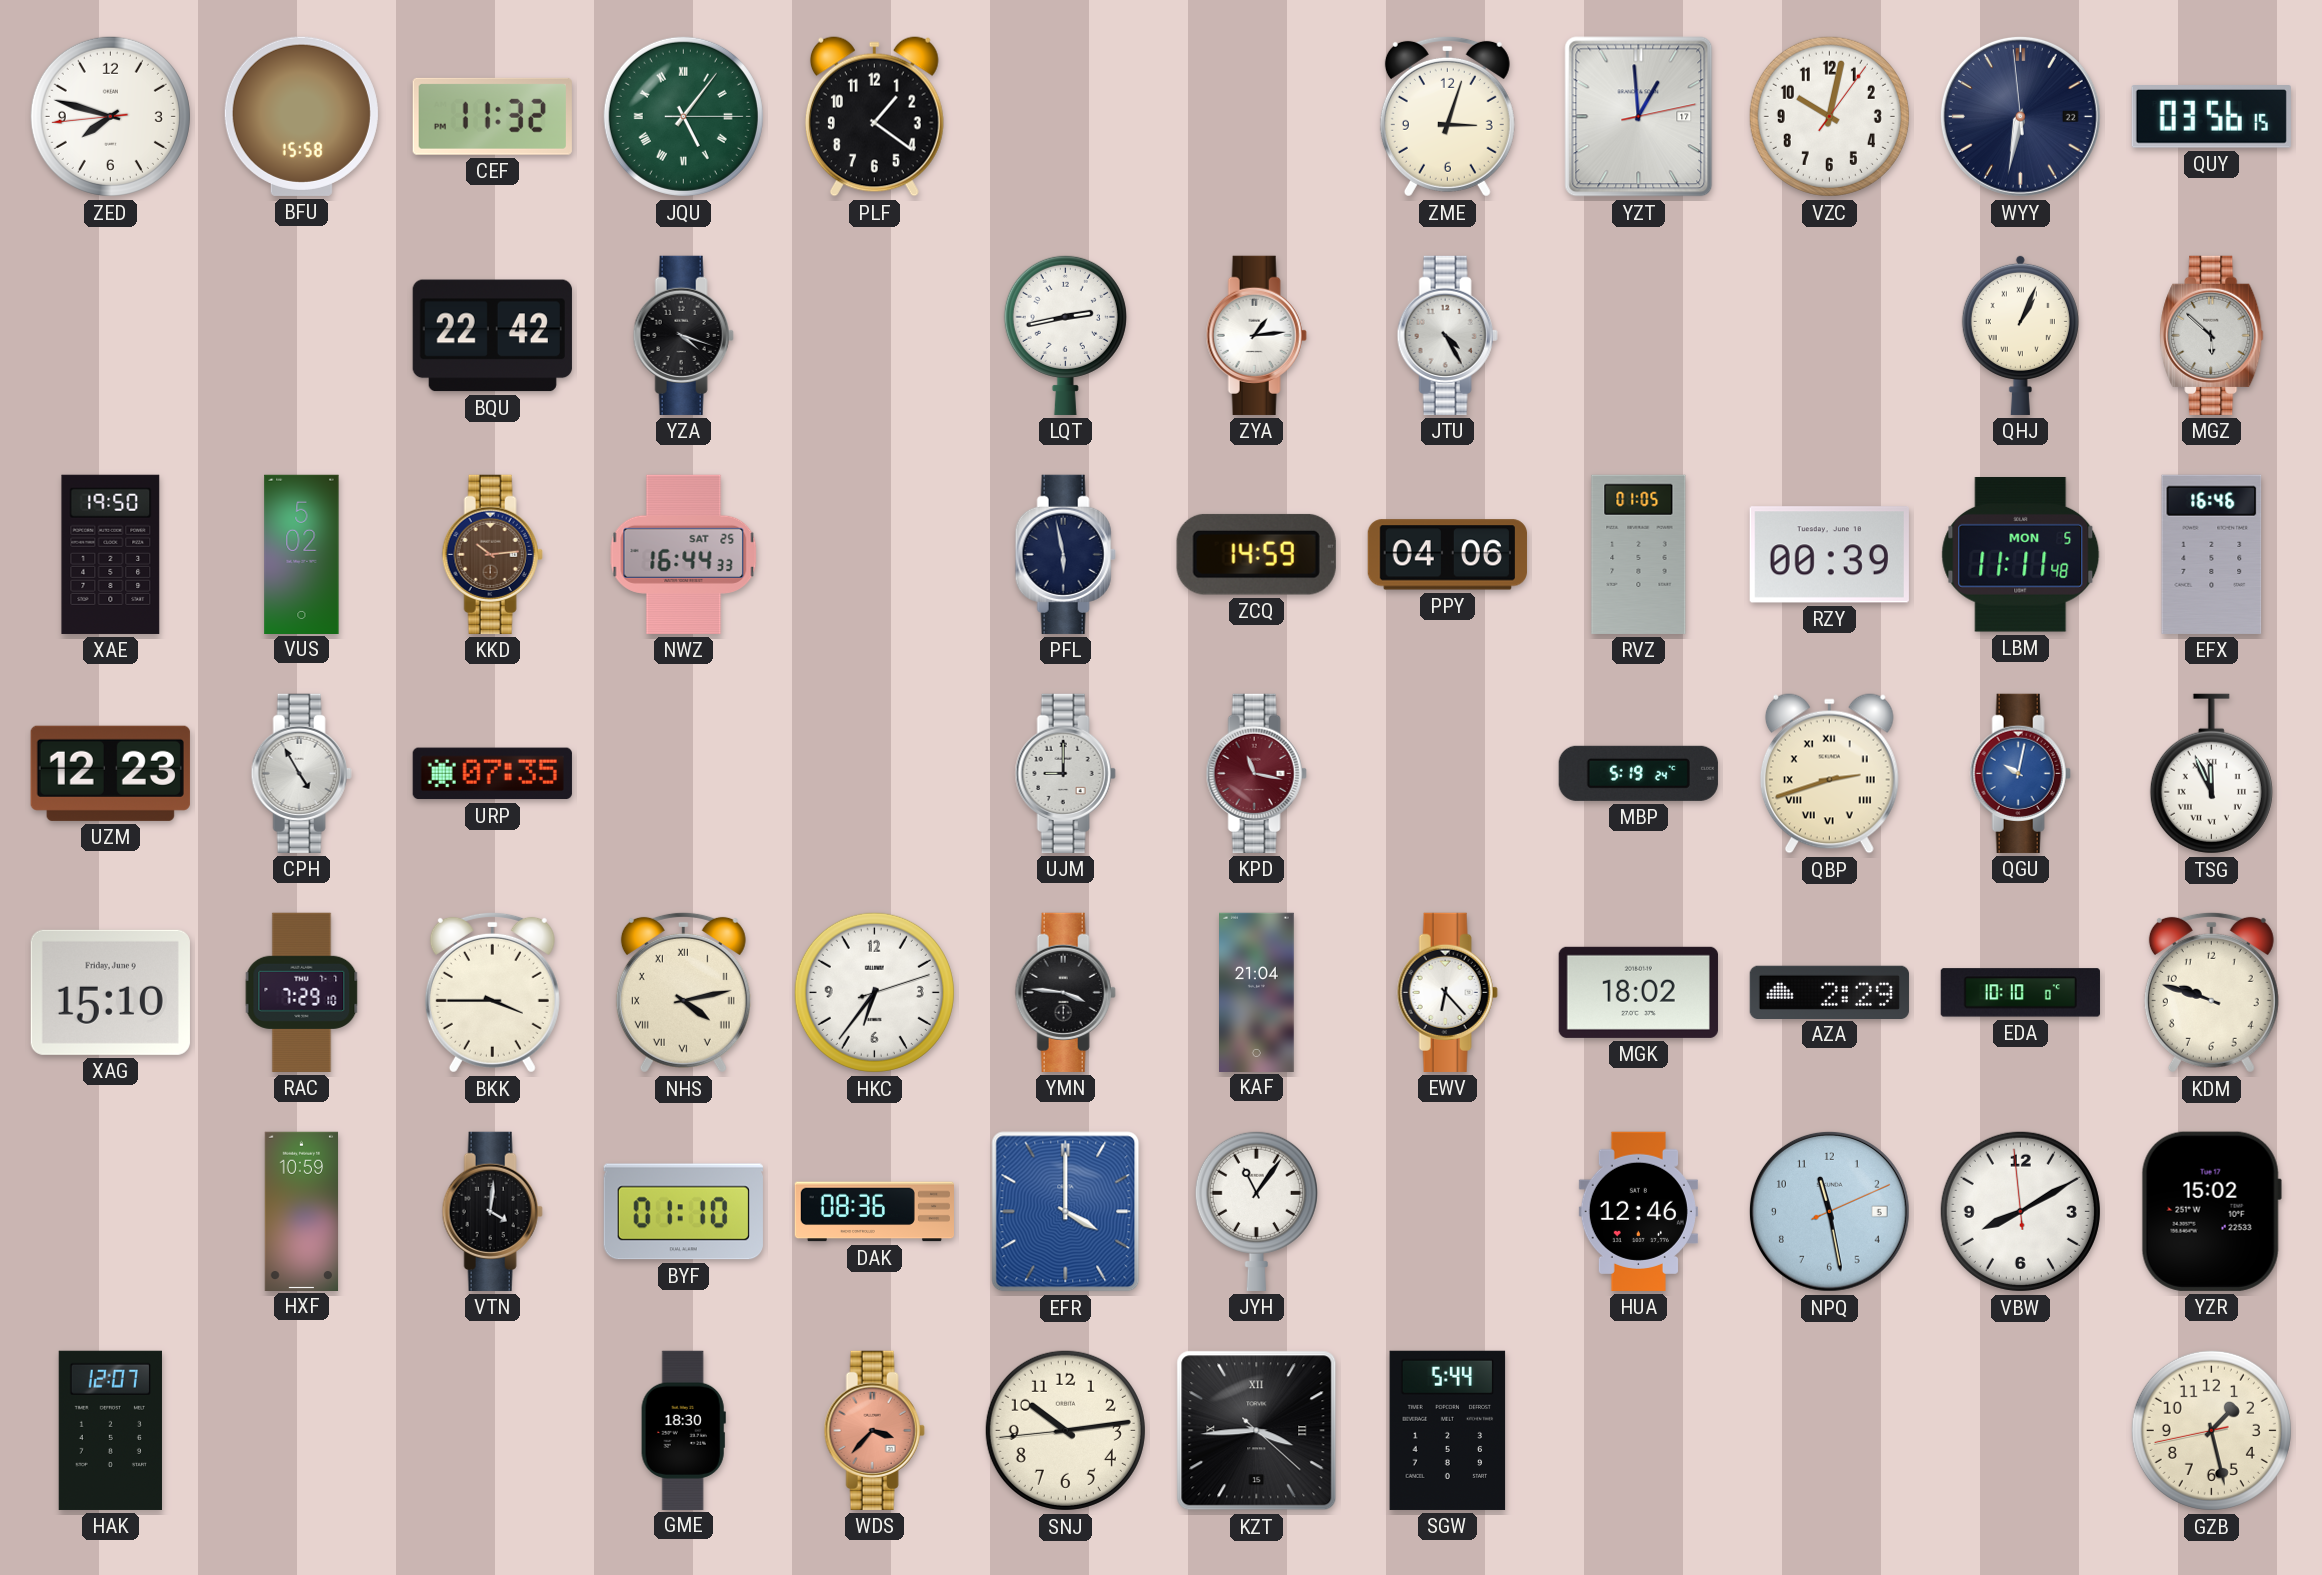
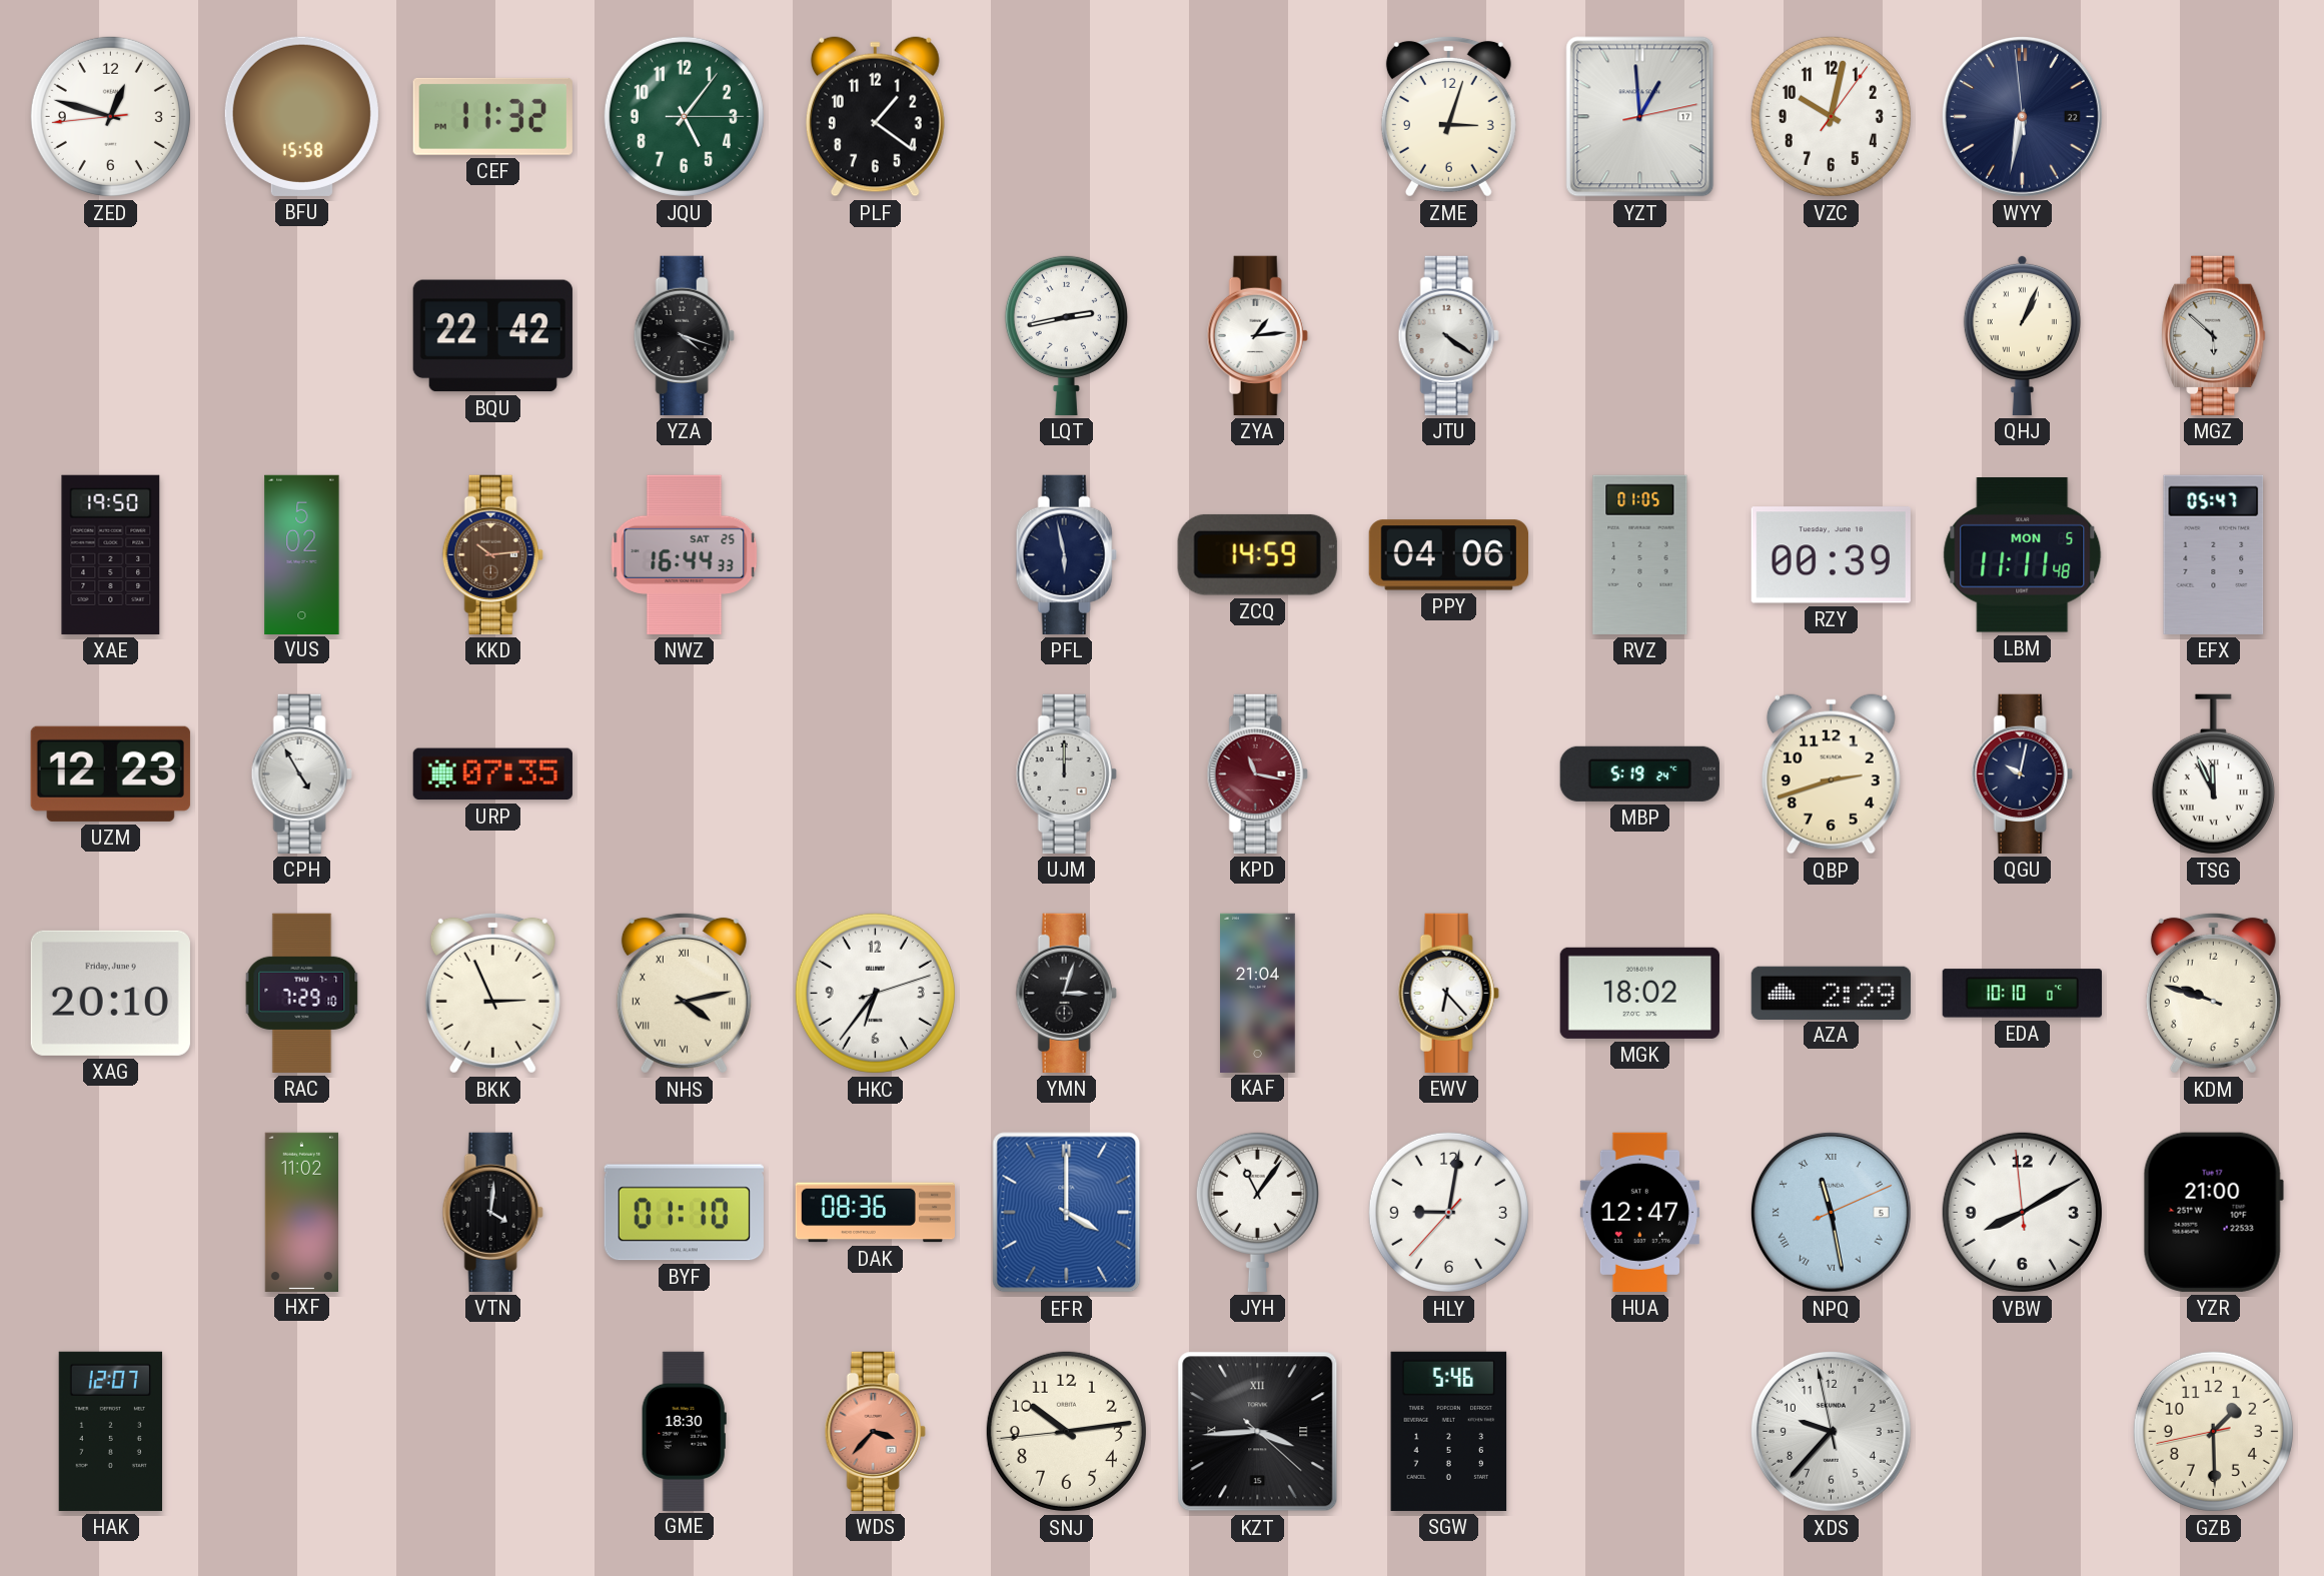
ZED: 7:47 -> 12:47 (110, 116)
JQU numerals: Roman -> Arabic (684, 116)
QUY: 03:56 -> none (2211, 117)
JTU: 4:25 -> 4:21 (1448, 335)
EFX: 16:46 -> 05:47 (2214, 554)
UJM: 9:00 -> 12:00 (1066, 773)
QBP numerals: Roman -> Arabic (1831, 774)
QGU dial: blue -> navy (2022, 773)
XAG: 15:10 -> 20:10 (110, 993)
BKK: 3:45 -> 2:56 (492, 993)
YMN: 3:46 -> 3:03 (1066, 993)
HXF: 10:59 -> 11:02 (302, 1212)
HLY: none -> 9:01 (1448, 1212)
HUA: 12:46 -> 12:47 (1639, 1212)
NPQ numerals: Arabic -> Roman (1831, 1212)
YZR: 15:02 -> 21:00 (2213, 1212)
SGW: 5:44 -> 5:46 (1449, 1431)
XDS: none -> 9:36 (1831, 1431)
GZB: 1:27 -> 1:29 (2213, 1431)
